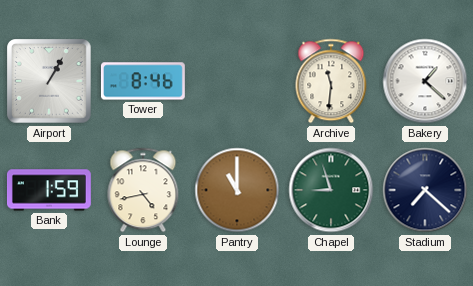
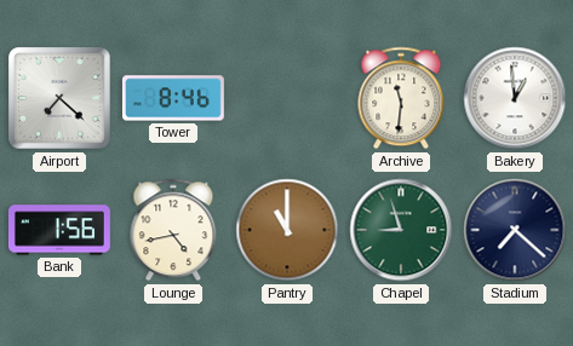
Airport: 1:05 -> 7:22 (59, 98)
Bakery: 1:22 -> 12:59 (515, 98)
Bank: 1:59 -> 1:56 (59, 230)
